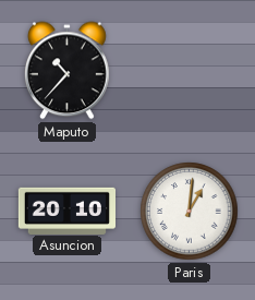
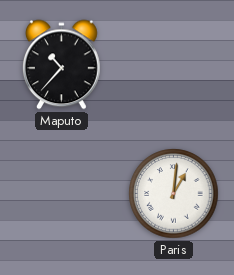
Asuncion: 20:10 -> none (66, 211)
